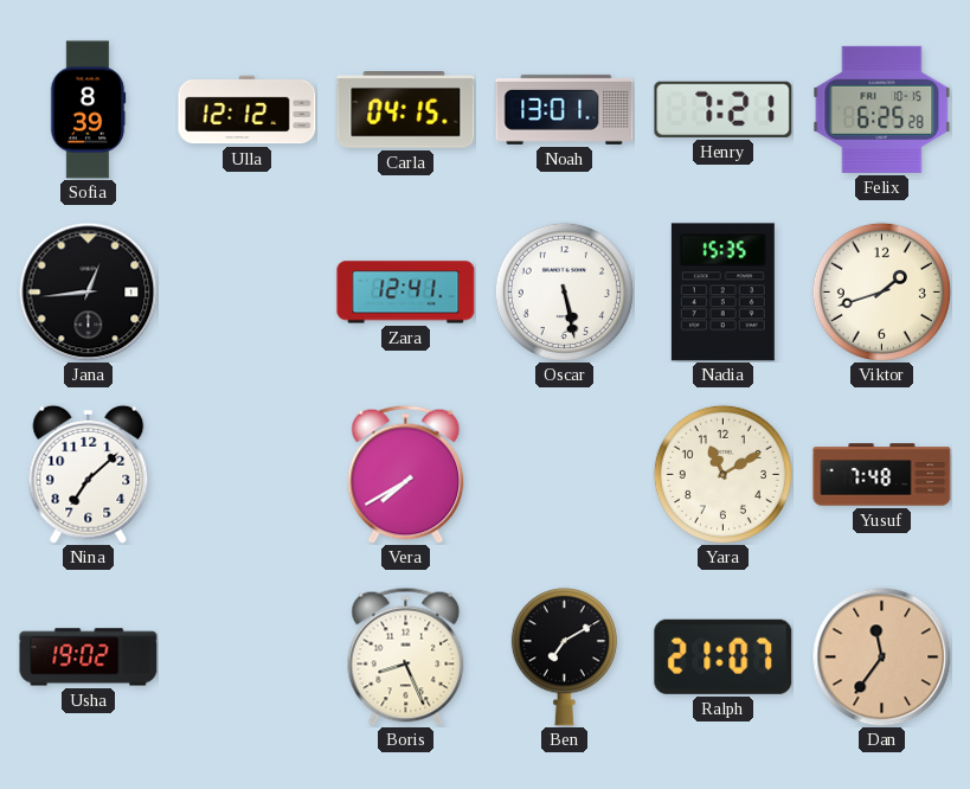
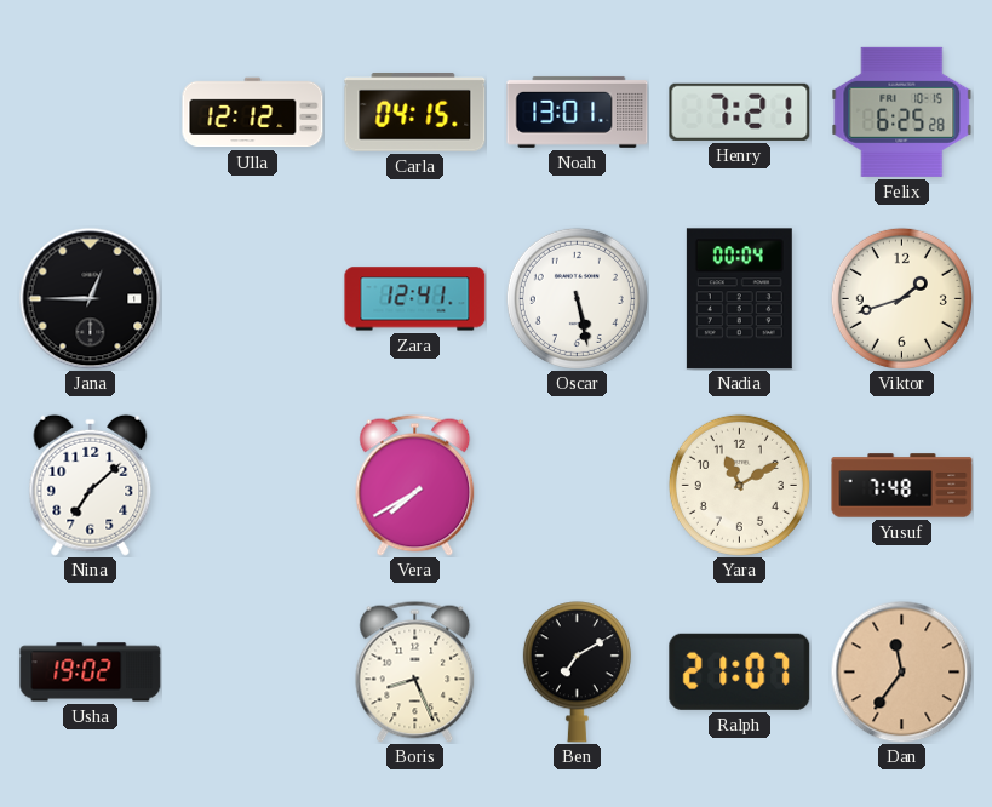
Sofia: 8:39 -> none (88, 110)
Jana: 12:44 -> 12:45 (90, 298)
Nadia: 15:35 -> 00:04 (739, 299)
